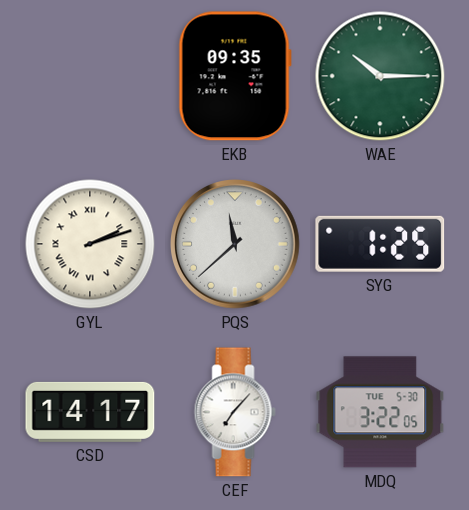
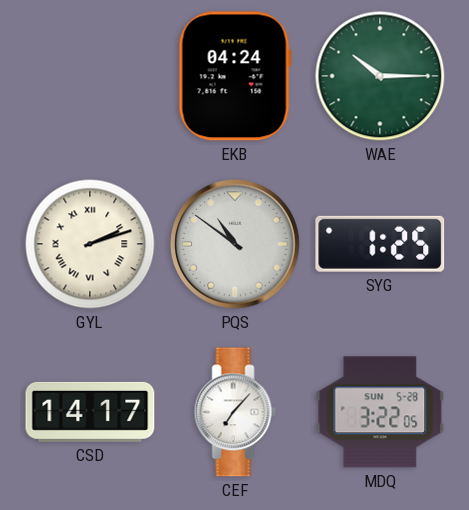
EKB: 09:35 -> 04:24 (235, 76)
PQS: 11:38 -> 10:51 (236, 245)
MDQ date: TUE 5-30 -> SUN 5-28 (380, 412)
